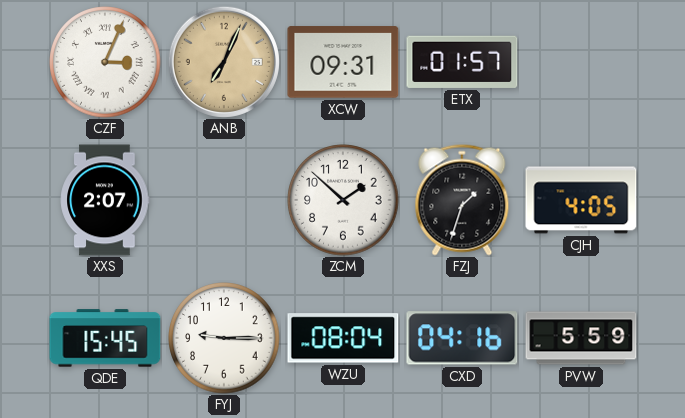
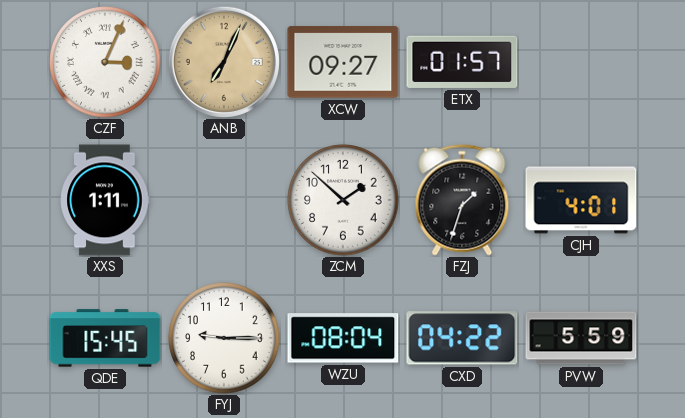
XCW: 09:31 -> 09:27 (343, 62)
XXS: 2:07 -> 1:11 (105, 200)
CJH: 4:05 -> 4:01 (581, 200)
CXD: 04:16 -> 04:22 (462, 338)
